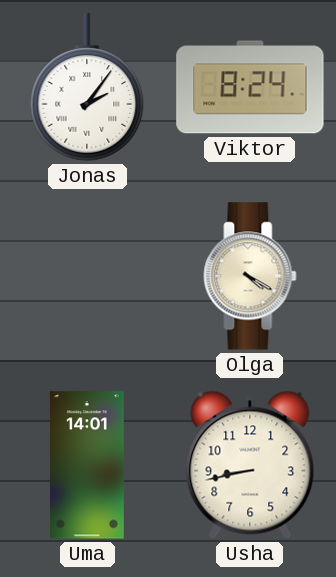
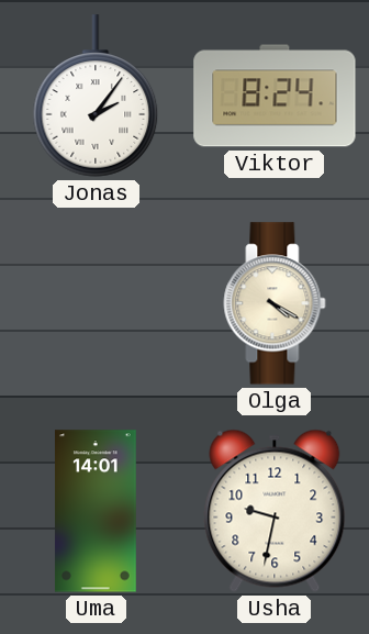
Usha: 8:43 -> 9:32 (275, 511)
